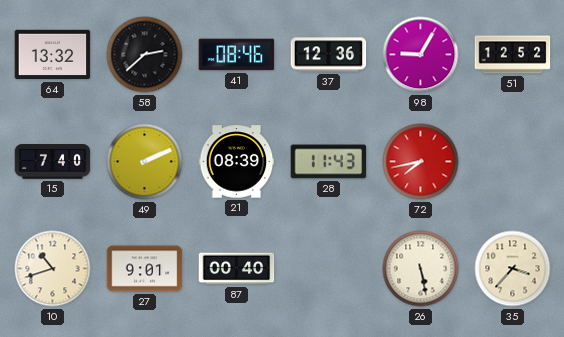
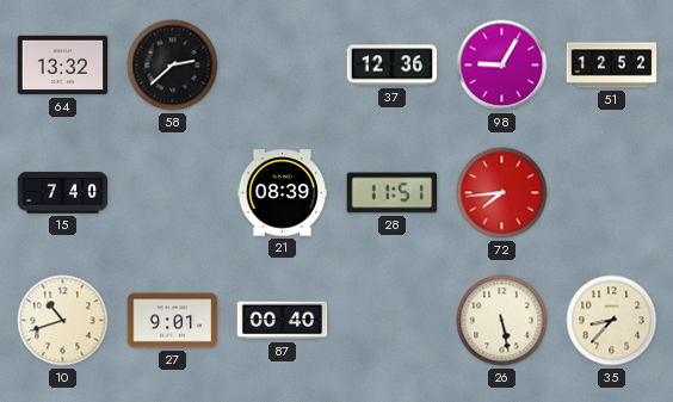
41: 08:46 -> none (237, 55)
49: 2:11 -> none (145, 162)
28: 11:43 -> 11:51 (393, 193)
72: 7:43 -> 7:44 (502, 193)
35: 3:37 -> 8:37 (612, 321)
